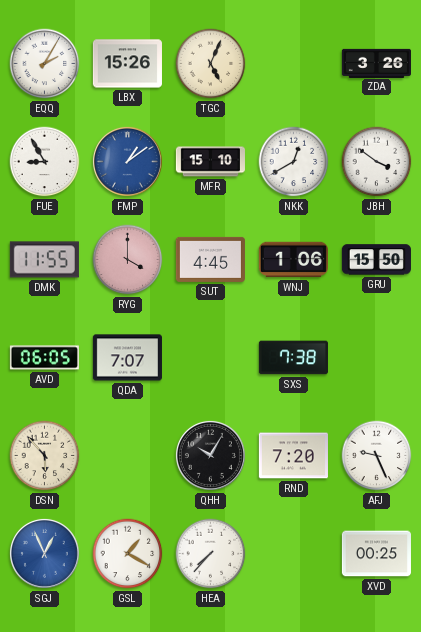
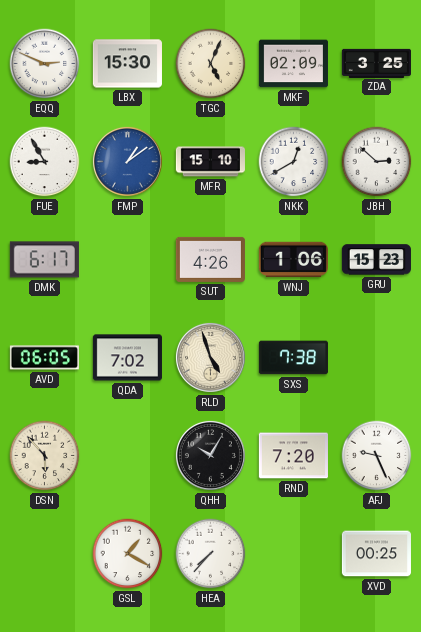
EQQ: 2:05 -> 2:49 (45, 64)
LBX: 15:26 -> 15:30 (127, 64)
MKF: none -> 02:09 (293, 64)
ZDA: 3:26 -> 3:25 (376, 63)
JBH: 3:51 -> 2:52 (377, 162)
DMK: 11:55 -> 6:17 (44, 260)
RYG: 4:00 -> none (128, 260)
SUT: 4:45 -> 4:26 (210, 259)
GRU: 15:50 -> 15:23 (376, 260)
QDA: 7:07 -> 7:02 (127, 358)
RLD: none -> 4:57 (210, 357)
SGJ: 12:56 -> none (44, 553)
